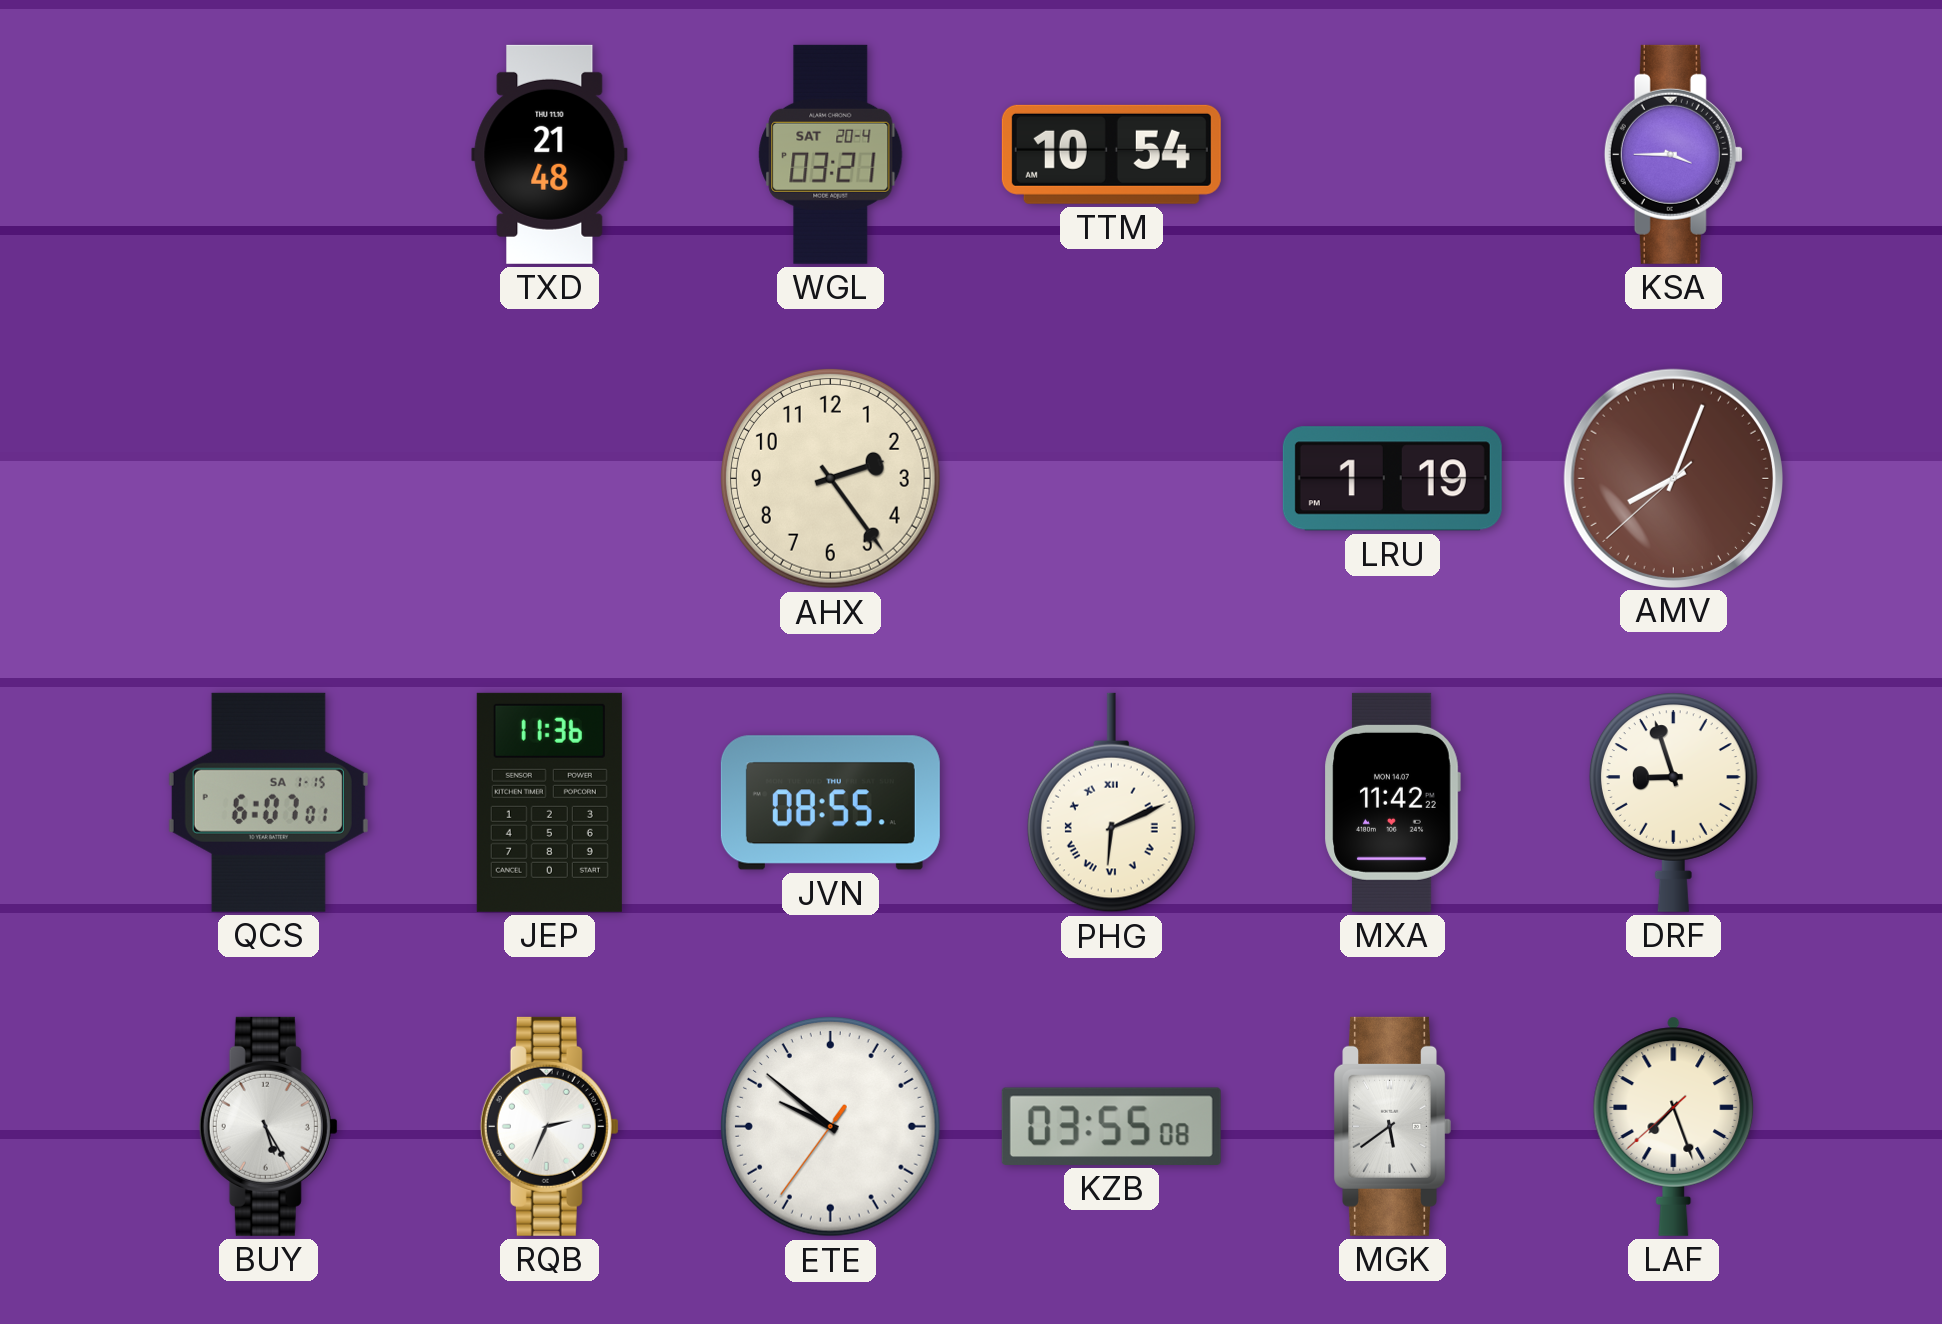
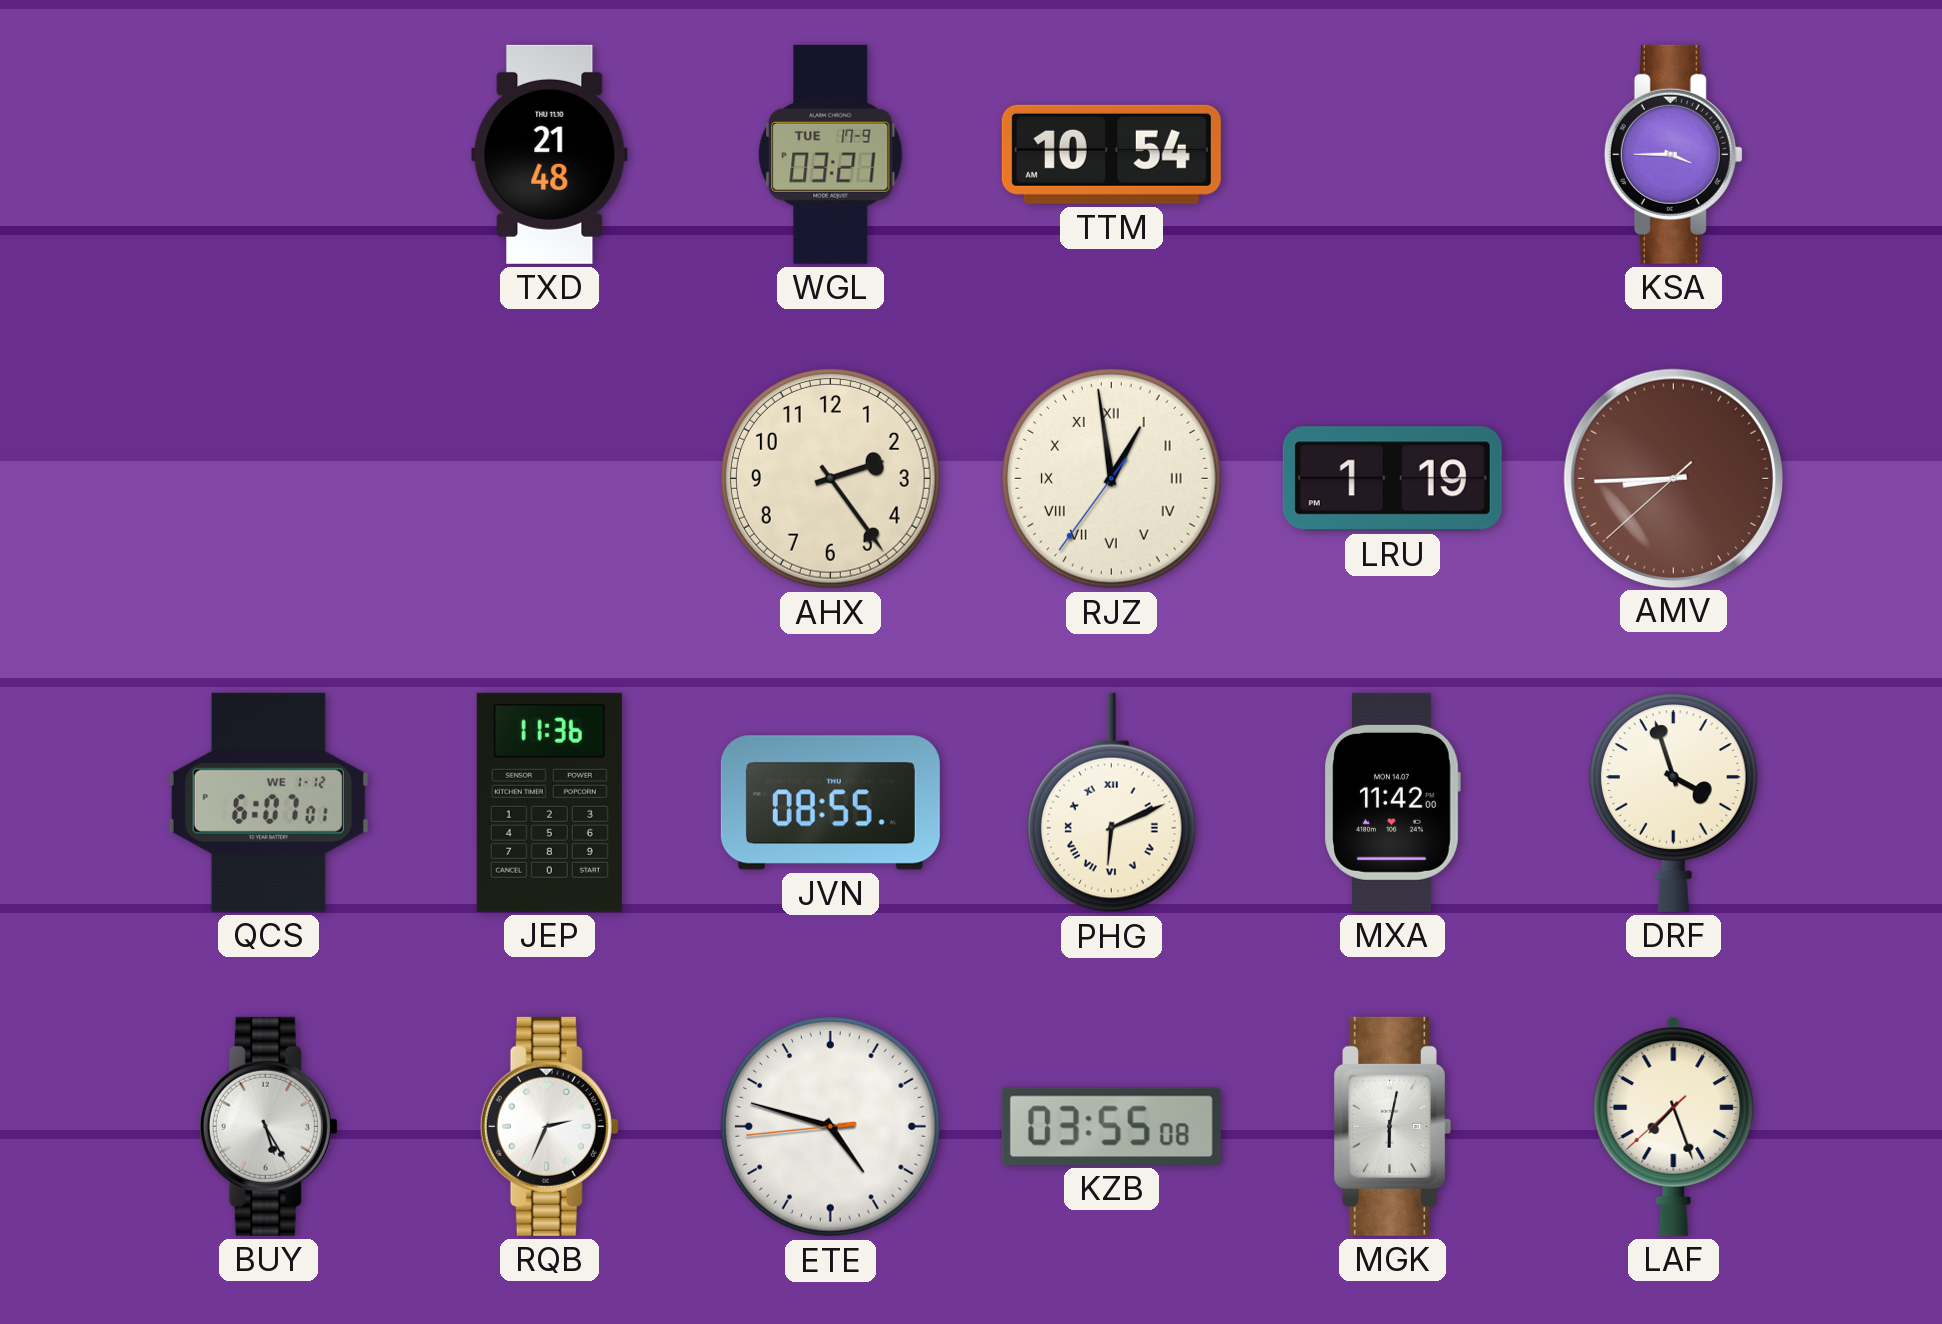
WGL date: SAT 20-4 -> TUE 17-9 (831, 154)
RJZ: none -> 12:58 (1112, 479)
AMV: 8:03 -> 8:44 (1673, 478)
QCS date: SA 1-15 -> WE 1-12 (268, 802)
MXA: 11:42:22 -> 11:42:00 (1392, 802)
DRF: 8:57 -> 3:57 (1673, 802)
ETE: 9:51 -> 4:47 (831, 1127)
MGK: 5:39 -> 6:02 (1392, 1126)
